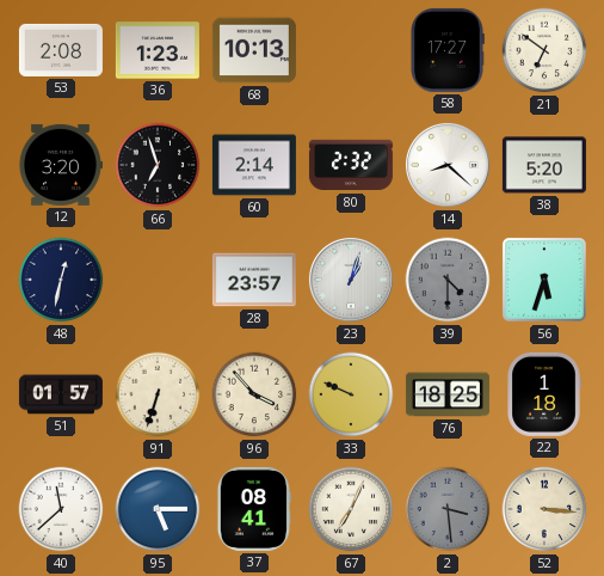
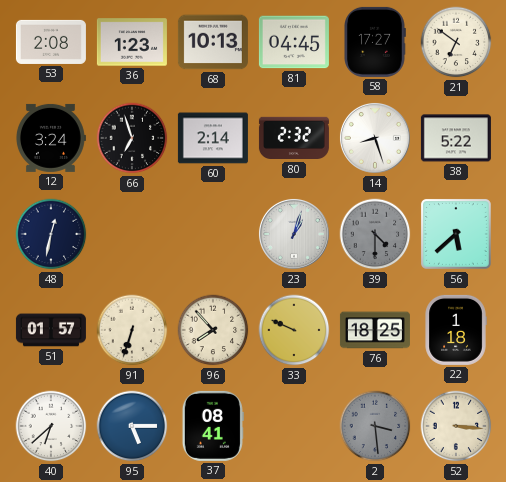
81: none -> 04:45 (294, 42)
12: 3:20 -> 3:24 (50, 138)
14: 8:22 -> 8:27 (375, 138)
38: 5:20 -> 5:22 (456, 138)
28: 23:57 -> none (254, 280)
56: 5:33 -> 5:38 (456, 234)
96: 3:53 -> 7:53 (213, 330)
40: 11:38 -> 6:38 (51, 426)
67: 7:04 -> none (351, 509)
